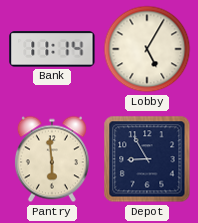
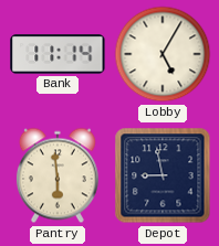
Depot: 8:55 -> 8:58 (163, 175)
